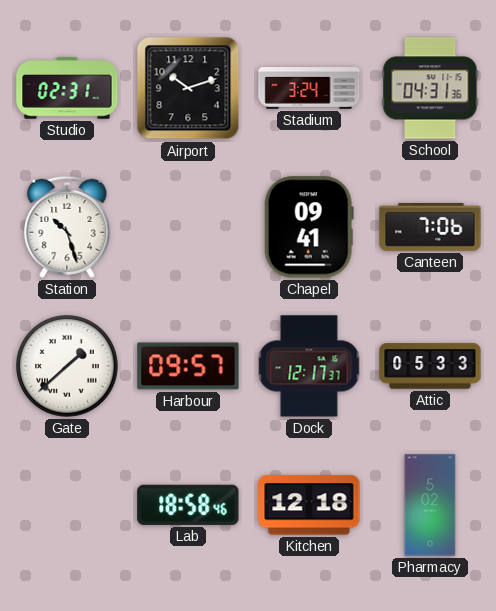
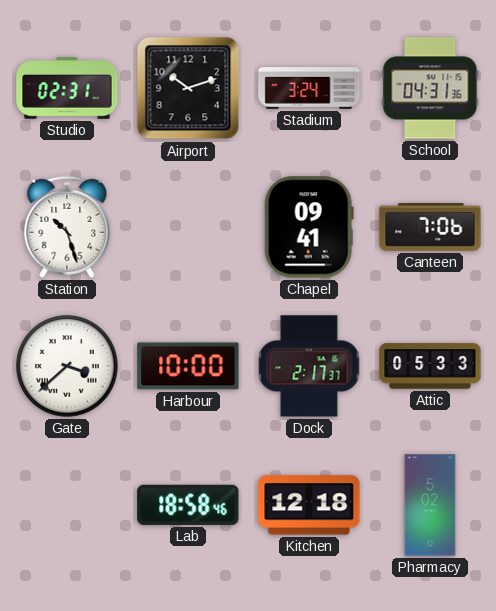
Gate: 1:38 -> 3:38 (67, 366)
Harbour: 09:57 -> 10:00 (188, 366)
Dock: 12:17 -> 2:17 (309, 366)
